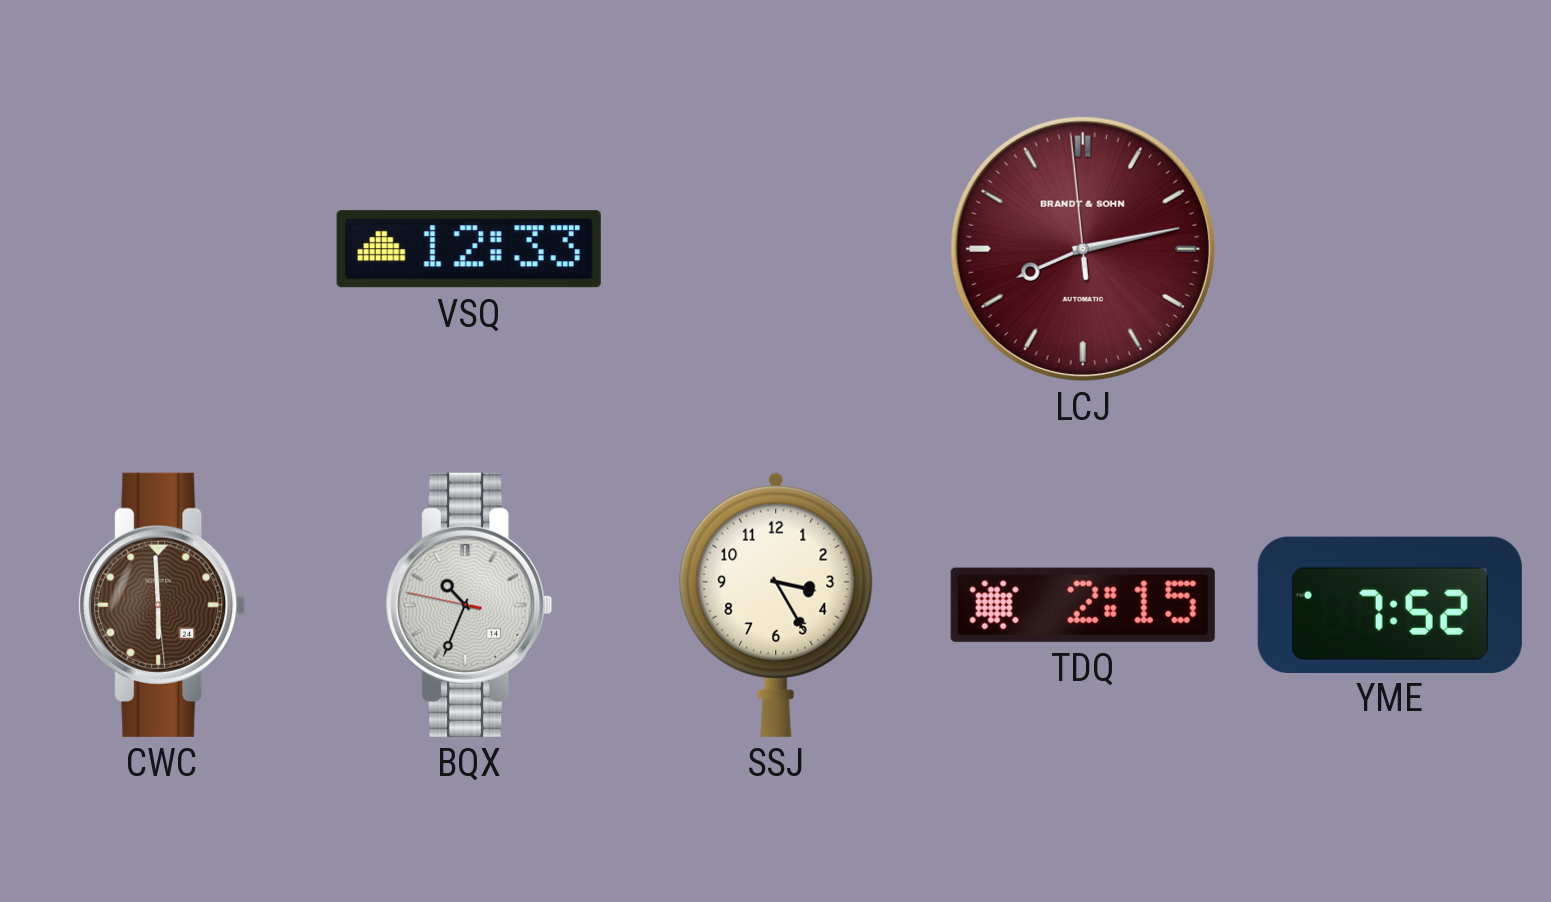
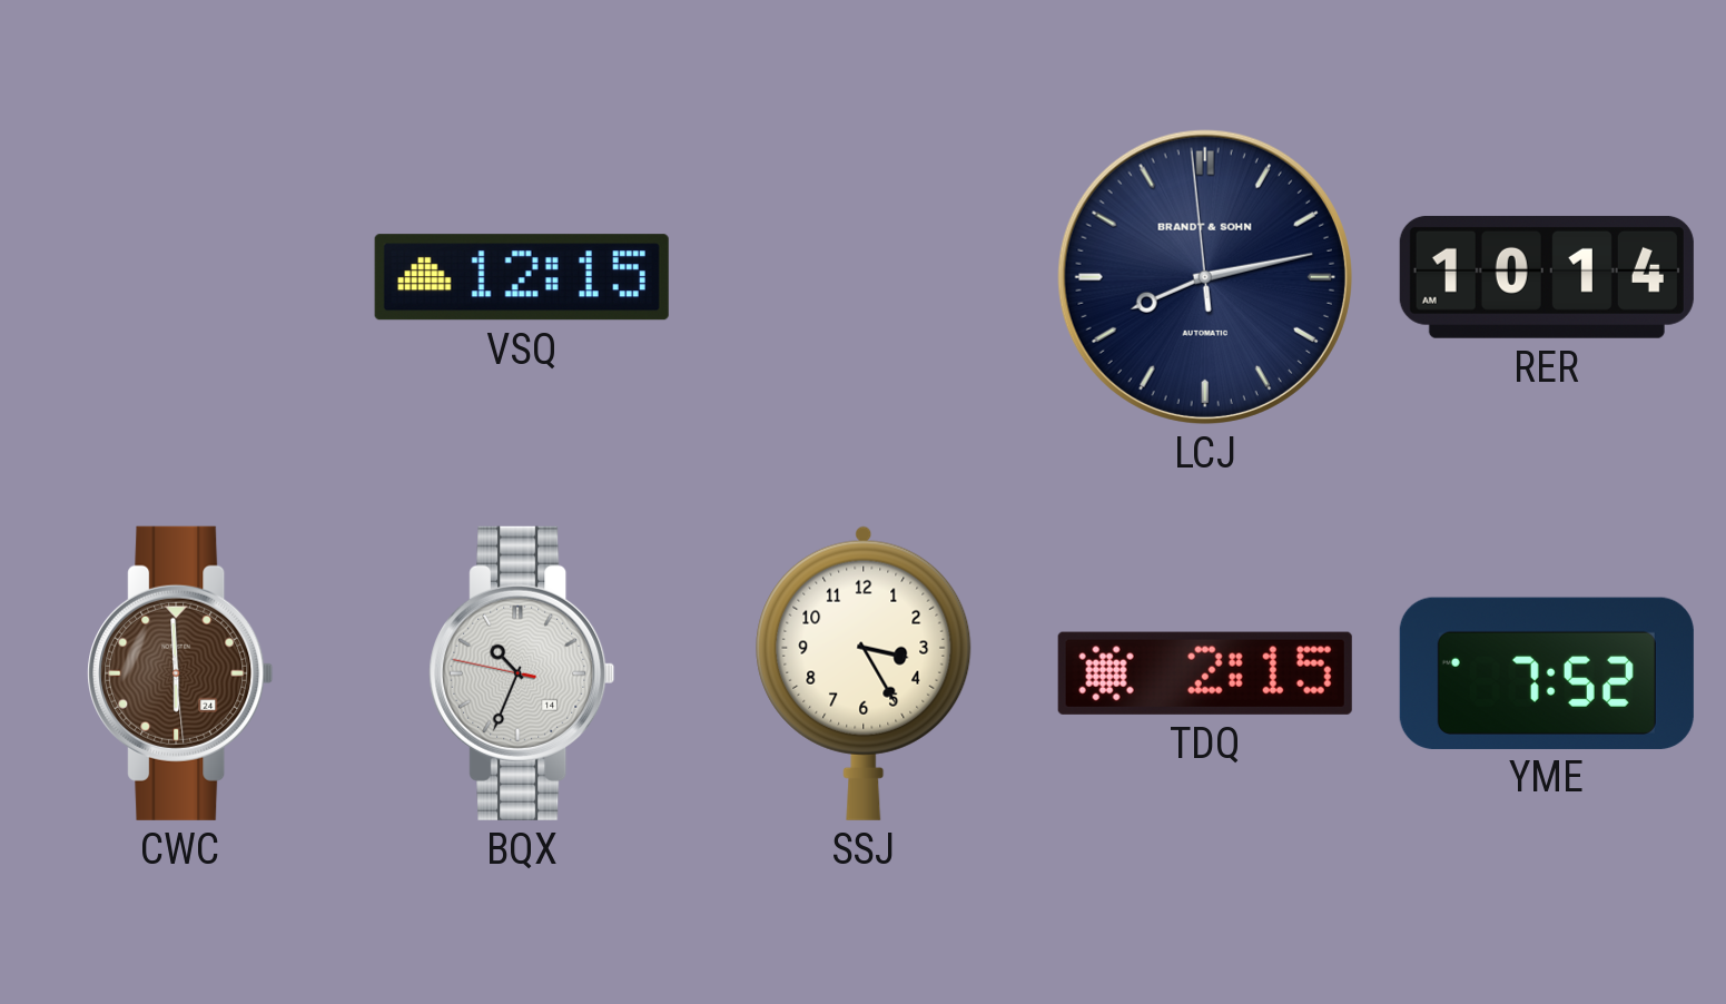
VSQ: 12:33 -> 12:15 (522, 277)
LCJ dial: burgundy -> navy (1205, 277)
RER: none -> 10:14 (1547, 277)
